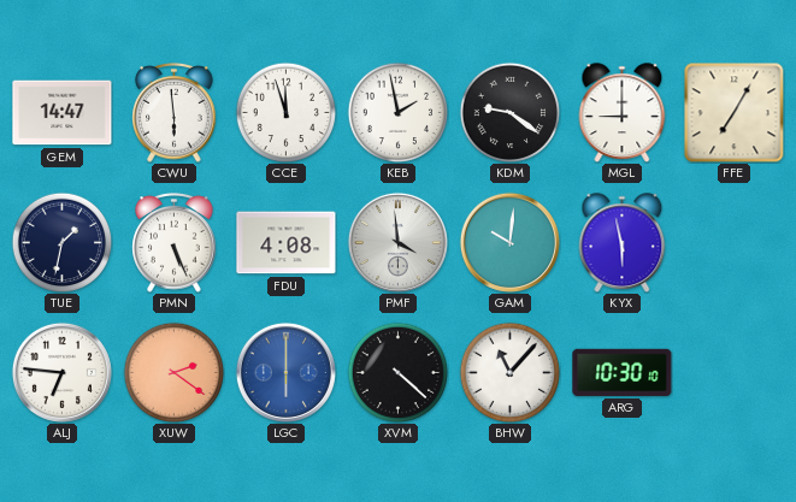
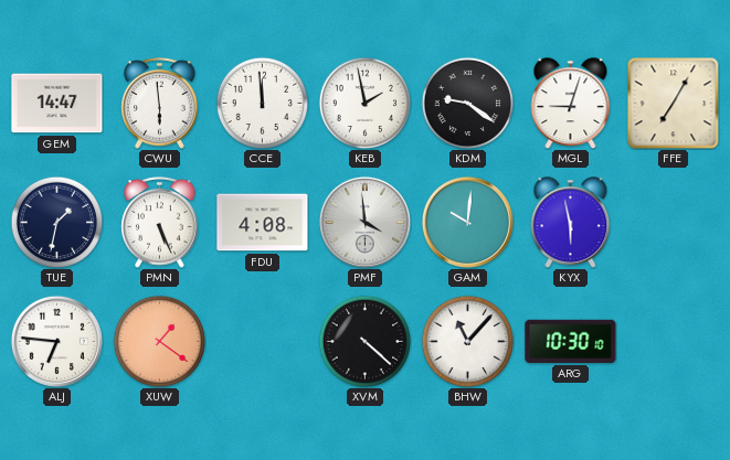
CCE: 11:57 -> 11:59 (262, 103)
MGL: 9:00 -> 9:03 (571, 104)
XUW: 2:21 -> 1:21 (159, 341)
LGC: 6:00 -> none (285, 372)
